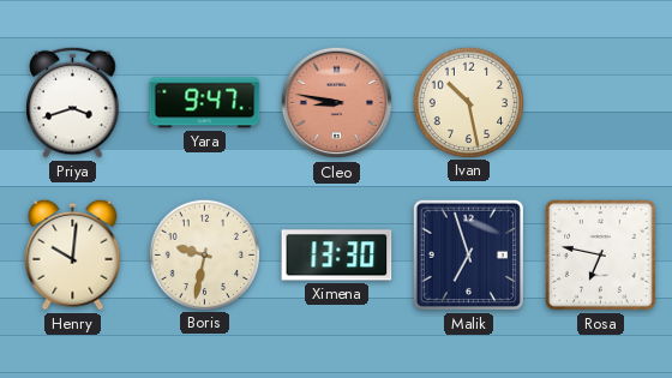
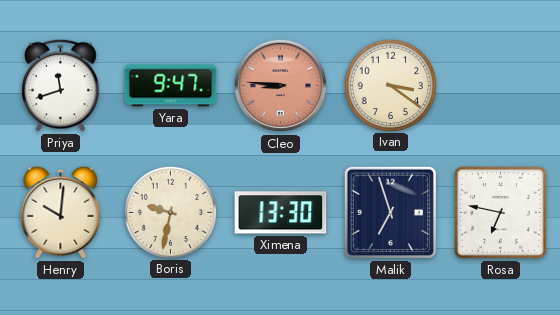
Priya: 3:42 -> 11:42 (61, 85)
Cleo: 8:47 -> 8:46 (281, 86)
Ivan: 10:28 -> 3:21 (390, 85)
